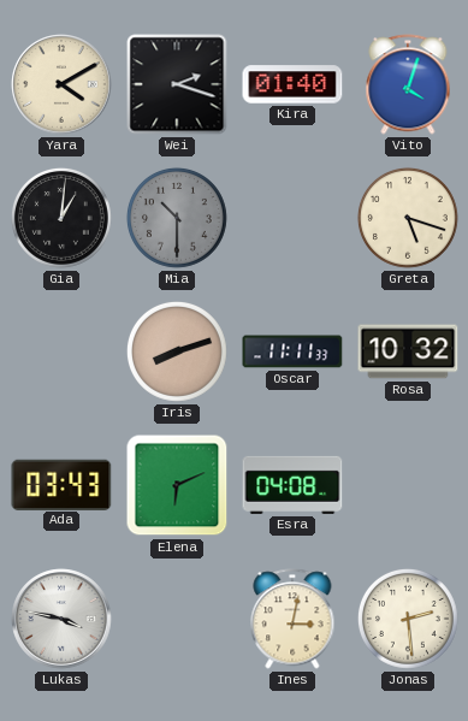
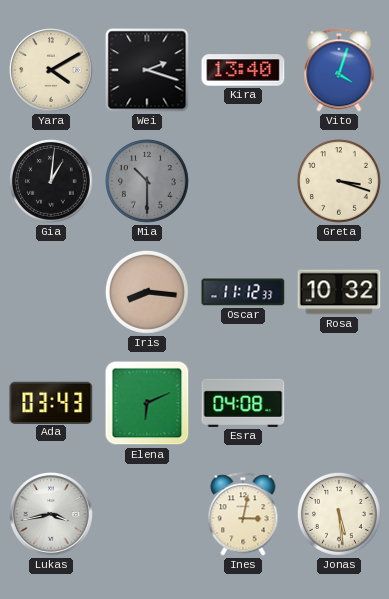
Kira: 01:40 -> 13:40 (243, 70)
Greta: 5:18 -> 3:18 (339, 181)
Iris: 8:12 -> 8:16 (147, 292)
Oscar: 11:11 -> 11:12 (243, 292)
Lukas: 3:47 -> 3:43 (51, 514)
Jonas: 2:29 -> 5:29 (339, 514)
